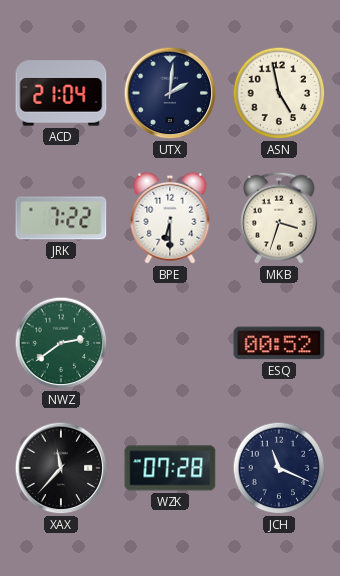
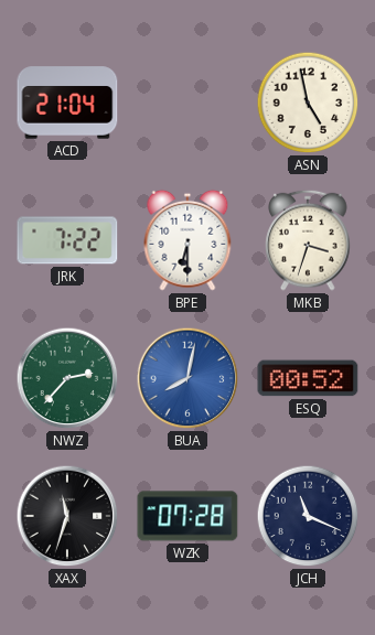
UTX: 2:01 -> none (170, 93)
NWZ: 2:39 -> 2:37 (67, 378)
BUA: none -> 8:02 (187, 378)
XAX: 11:37 -> 11:33 (67, 516)
